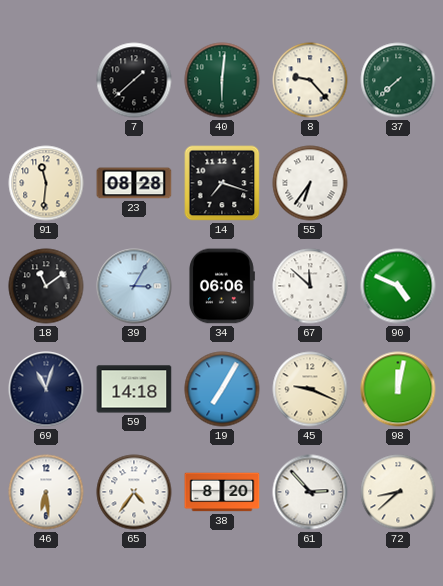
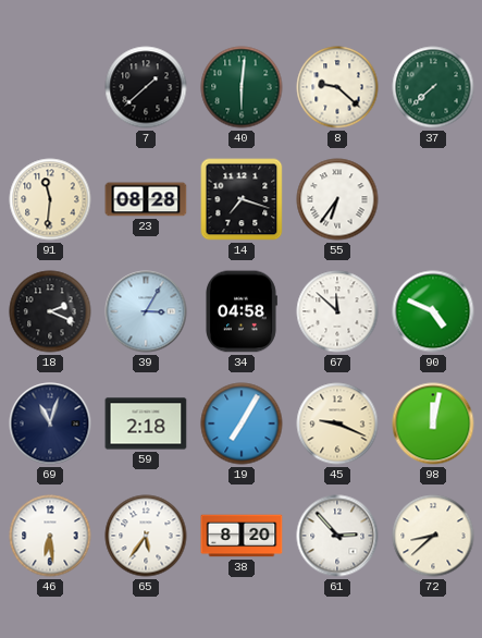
8: 9:23 -> 9:22 (337, 87)
18: 11:09 -> 2:19 (50, 311)
34: 06:06 -> 04:58 (242, 311)
59: 14:18 -> 2:18 (146, 424)
65: 4:36 -> 5:36 (146, 536)
